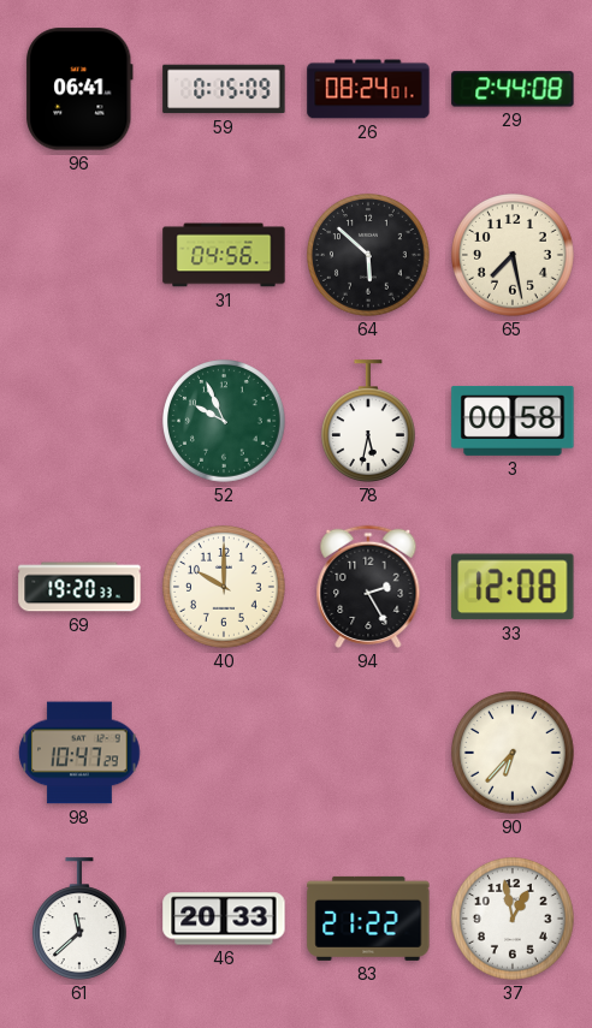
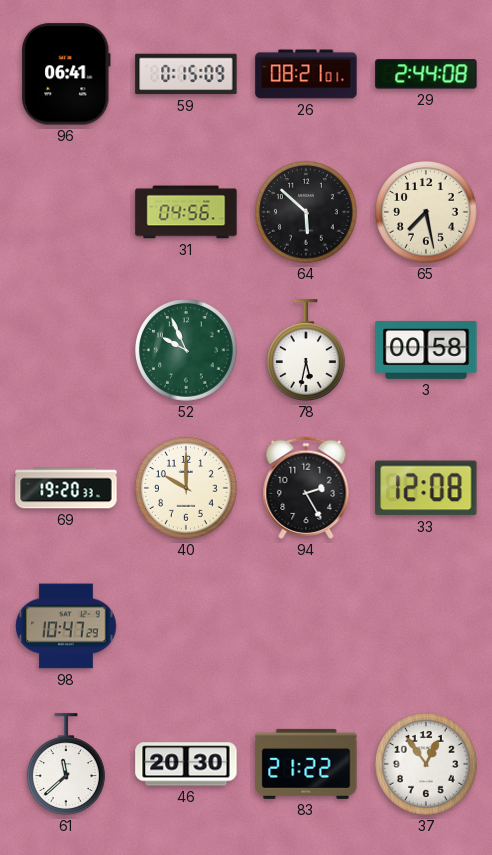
26: 08:24 -> 08:21 (306, 74)
90: 6:37 -> none (514, 754)
46: 20:33 -> 20:30 (186, 764)
37: 12:58 -> 12:54 (427, 765)
